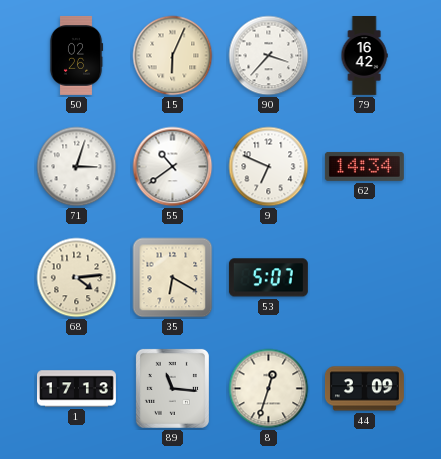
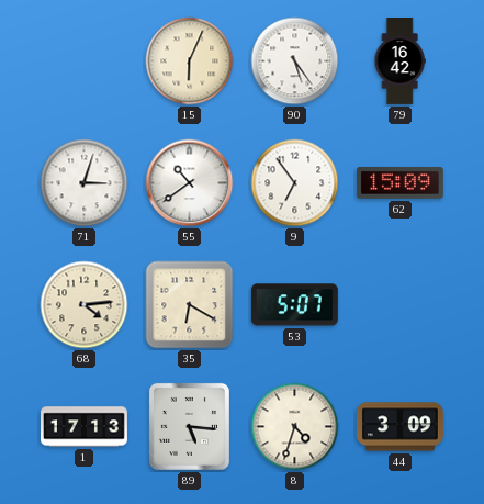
50: 02:26 -> none (76, 55)
90: 3:37 -> 5:24 (295, 61)
9: 6:49 -> 6:54 (295, 183)
62: 14:34 -> 15:09 (399, 182)
89: 11:16 -> 5:16 (189, 426)
8: 12:33 -> 4:33 (295, 427)
